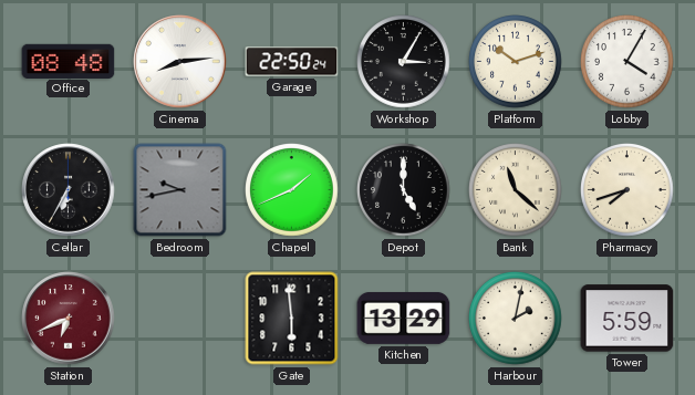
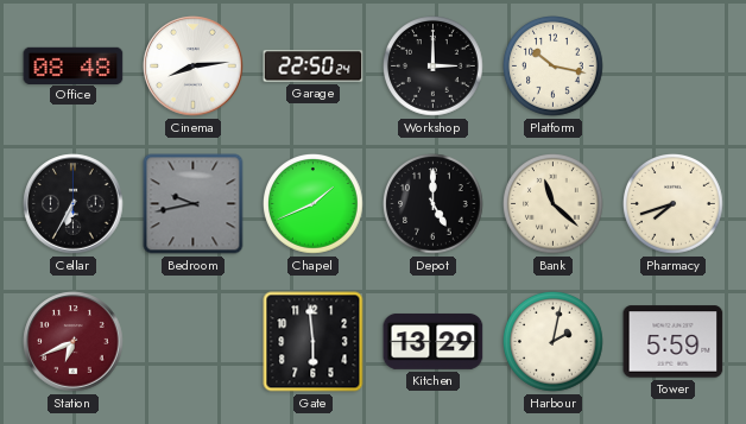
Workshop: 3:05 -> 3:00 (434, 67)
Platform: 10:12 -> 10:17 (554, 67)
Lobby: 4:05 -> none (627, 62)
